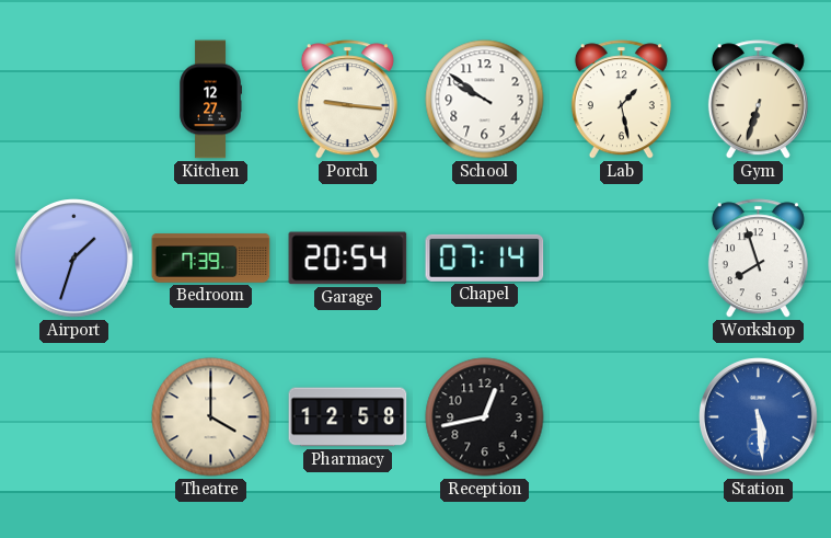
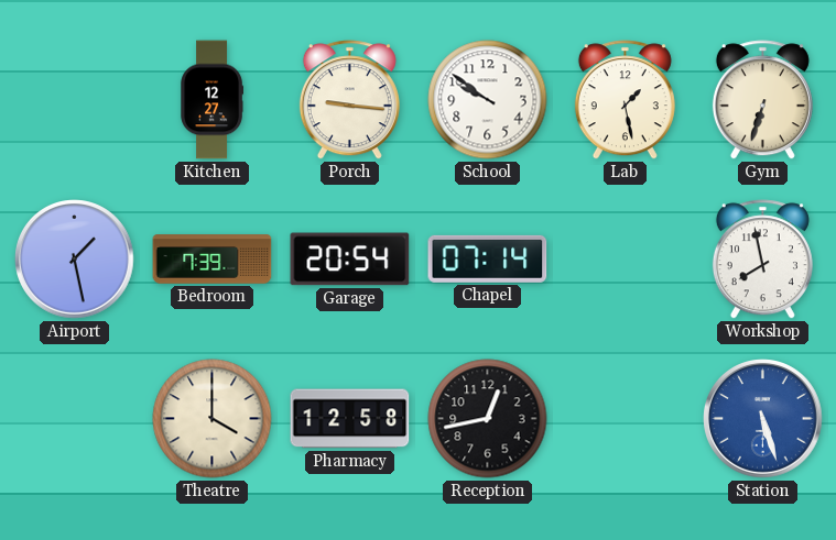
Airport: 1:33 -> 1:28 (75, 260)
Workshop: 7:57 -> 7:58 (762, 260)
Station: 5:29 -> 5:27 (763, 419)
